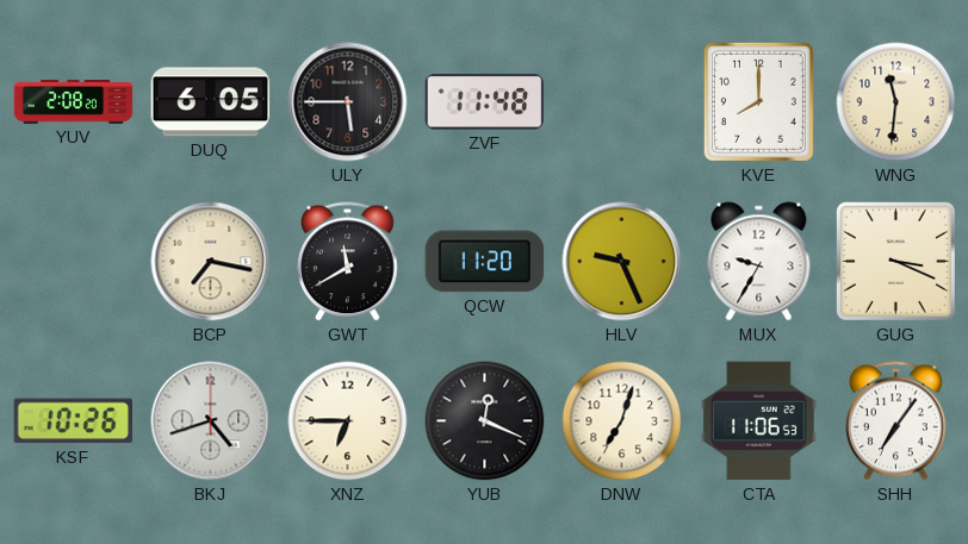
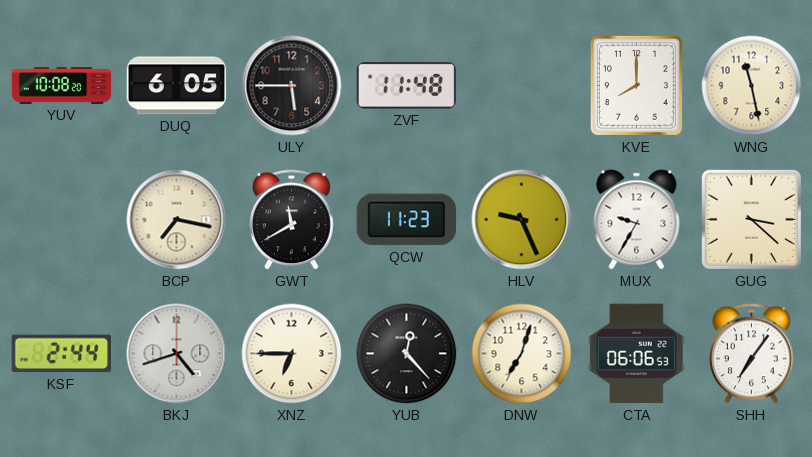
YUV: 2:08 -> 10:08 (62, 86)
WNG: 11:31 -> 11:28 (752, 86)
QCW: 11:20 -> 11:23 (407, 220)
GUG: 3:19 -> 3:22 (751, 219)
KSF: 10:26 -> 2:44 (61, 354)
YUB: 12:19 -> 12:23 (407, 354)
CTA: 11:06 -> 06:06 (637, 354)
